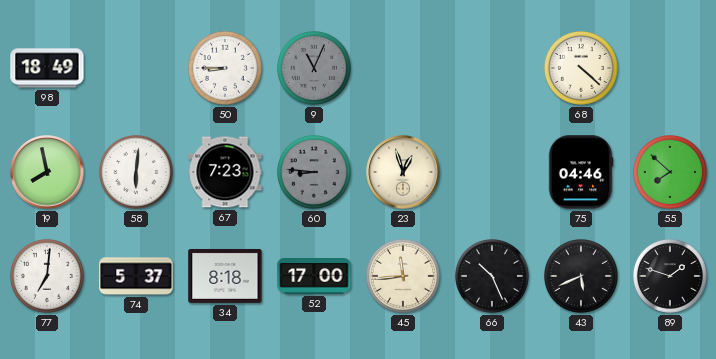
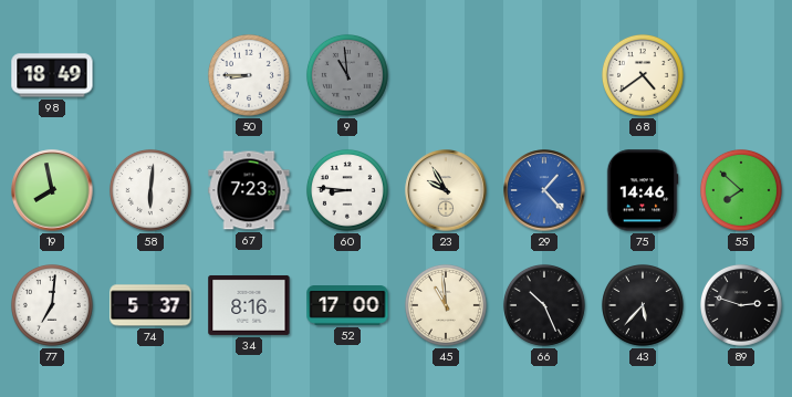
9: 11:04 -> 10:59 (347, 75)
68: 4:22 -> 4:39 (643, 75)
60 dial: grey -> white (347, 190)
23: 12:57 -> 9:55 (446, 190)
29: none -> 1:23 (544, 190)
75: 04:46 -> 14:46 (643, 190)
34: 8:18 -> 8:16 (249, 305)
45: 11:44 -> 10:59 (446, 305)
43: 5:41 -> 5:37 (643, 305)
89: 1:48 -> 2:48 (741, 305)
